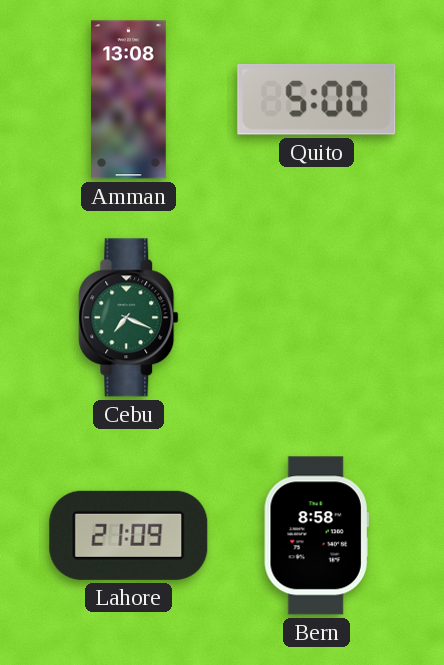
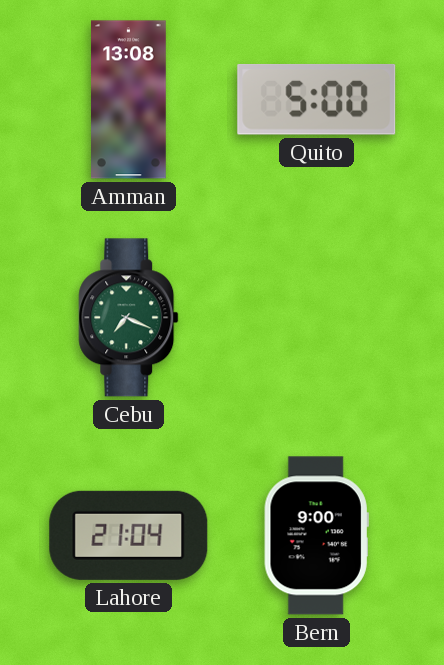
Lahore: 21:09 -> 21:04 (129, 535)
Bern: 8:58 -> 9:00 (316, 536)
